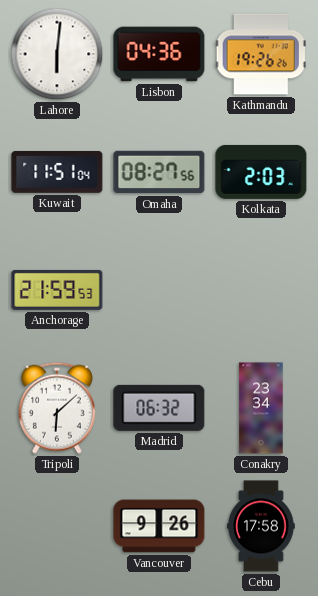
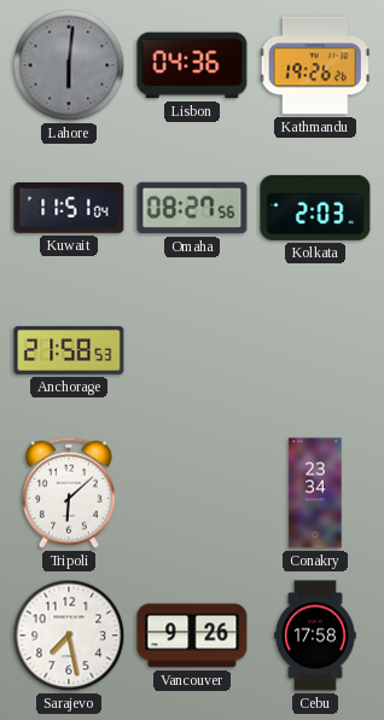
Lahore dial: white -> grey (69, 65)
Anchorage: 21:59 -> 21:58 (69, 350)
Madrid: 06:32 -> none (159, 408)
Sarajevo: none -> 7:28 (69, 635)
